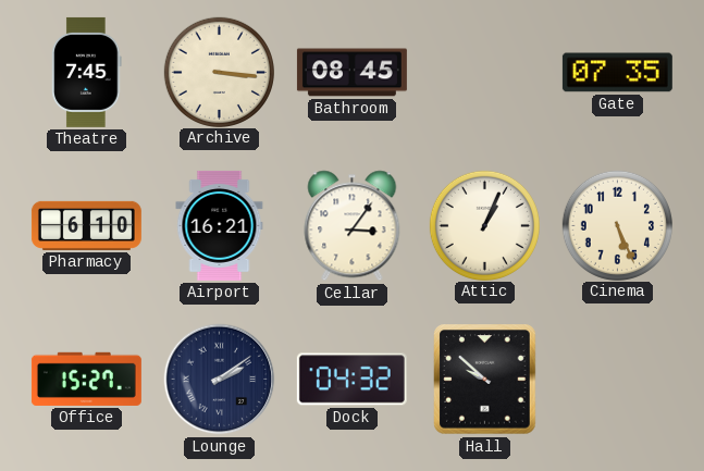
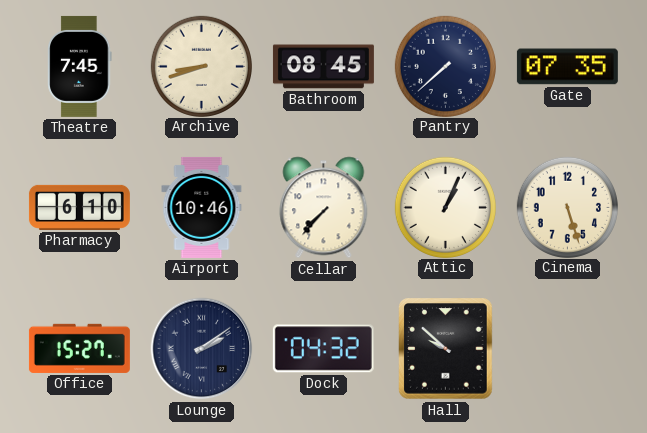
Archive: 3:16 -> 8:42 (201, 66)
Pantry: none -> 7:38 (445, 66)
Airport: 16:21 -> 10:46 (202, 207)
Cellar: 3:06 -> 7:37 (324, 208)
Cinema: 5:26 -> 5:27 (567, 207)
